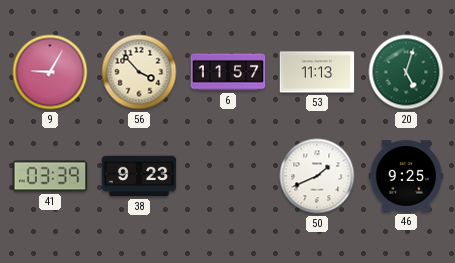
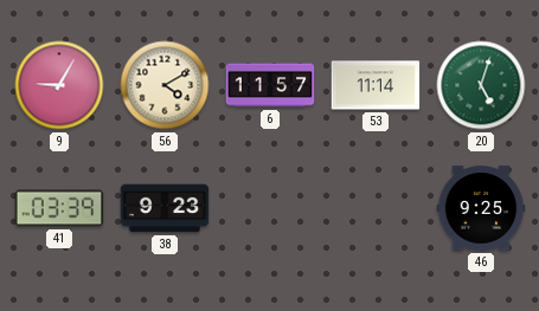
56: 3:53 -> 4:10 (165, 85)
53: 11:13 -> 11:14 (376, 85)
50: 1:41 -> none (317, 176)
